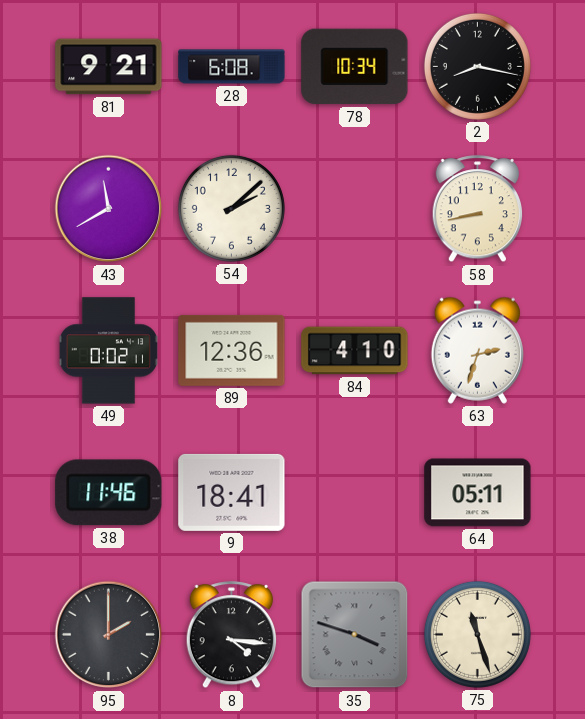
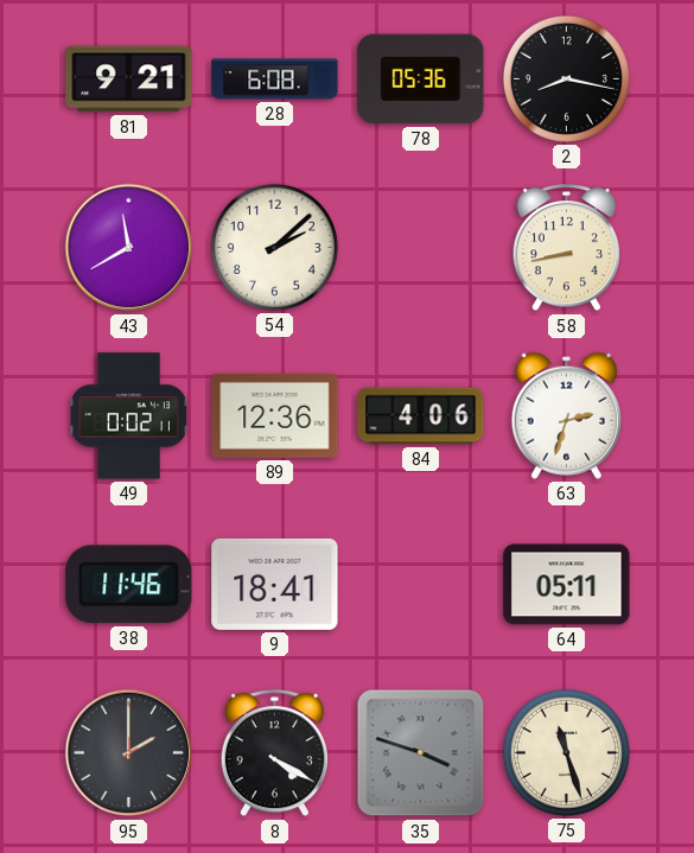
78: 10:34 -> 05:36 (421, 79)
84: 4:10 -> 4:06 (421, 416)
8: 4:16 -> 4:20 (274, 753)
